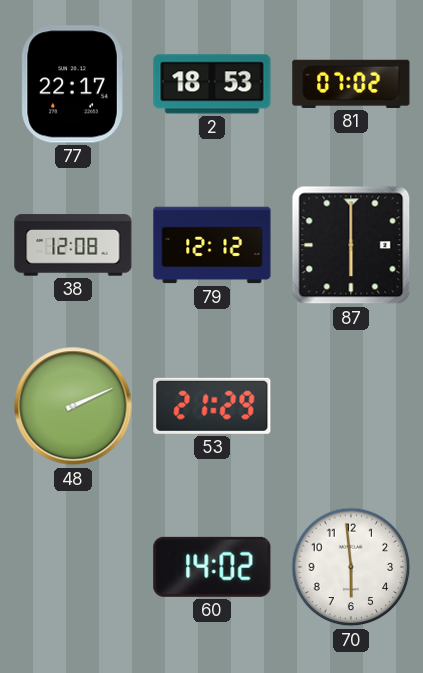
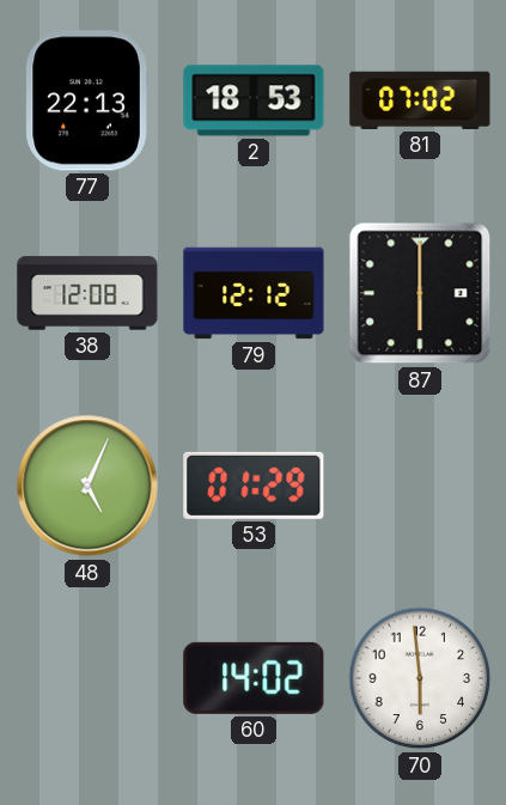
77: 22:17 -> 22:13 (87, 100)
48: 2:11 -> 5:04 (87, 486)
53: 21:29 -> 01:29 (254, 486)
